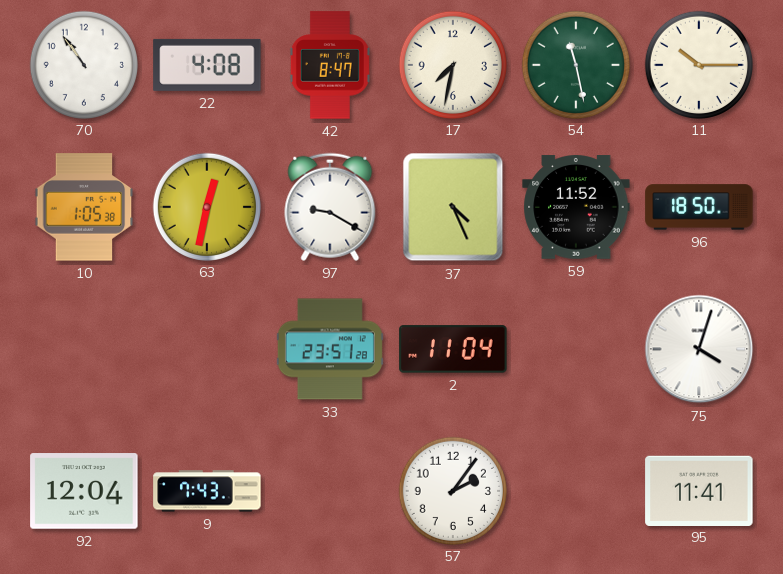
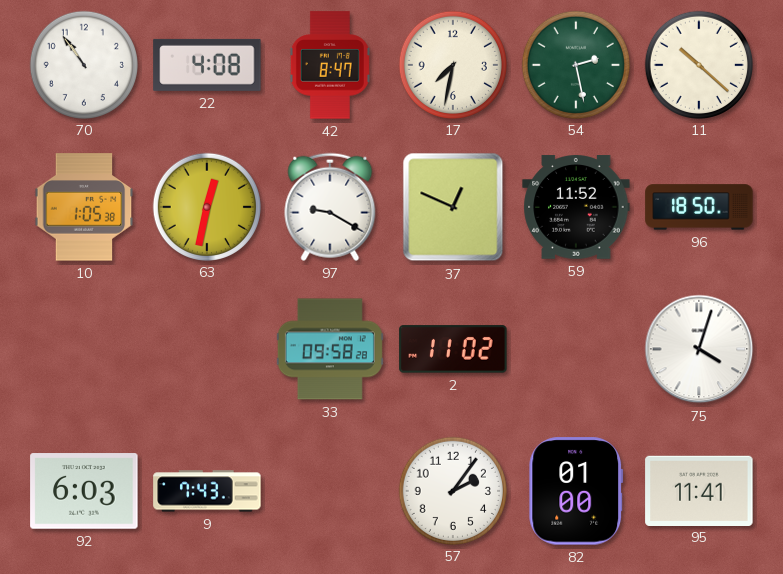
54: 11:28 -> 2:28 (575, 64)
11: 10:15 -> 10:22 (698, 64)
37: 4:26 -> 12:49 (453, 207)
33: 23:51 -> 09:58 (330, 349)
2: 11:04 -> 11:02 (453, 349)
92: 12:04 -> 6:03 (84, 491)
82: none -> 01:00 (576, 491)
